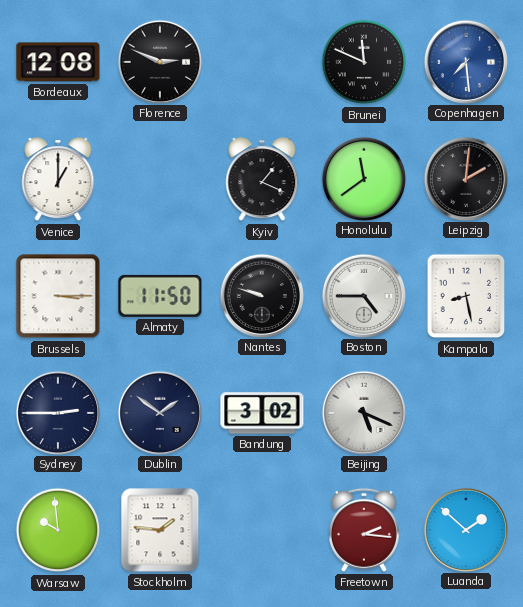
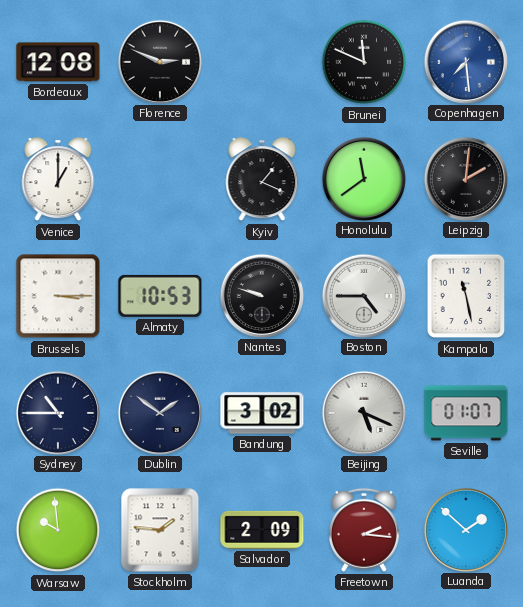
Almaty: 11:50 -> 10:53 (160, 296)
Kampala: 8:28 -> 11:28 (466, 296)
Sydney: 2:45 -> 10:45 (57, 412)
Seville: none -> 01:07 (466, 413)
Salvador: none -> 2:09 (262, 530)
